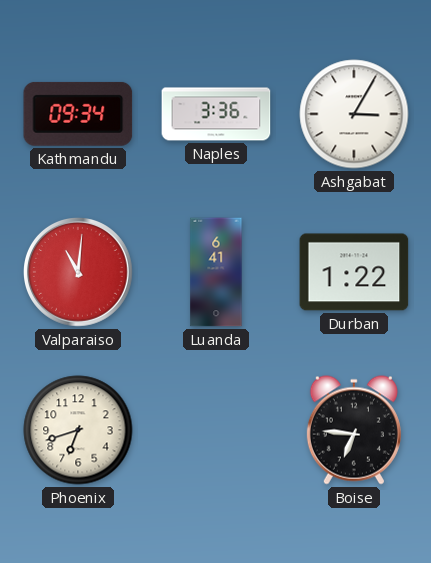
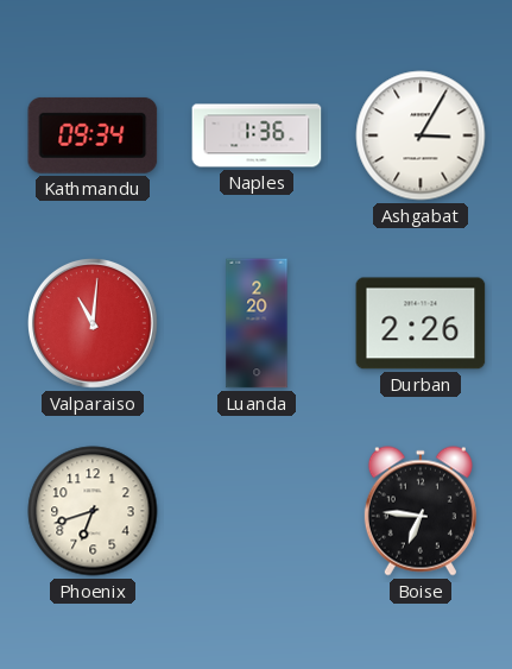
Naples: 3:36 -> 1:36 (257, 135)
Luanda: 6:41 -> 2:20 (257, 323)
Durban: 1:22 -> 2:26 (421, 323)
